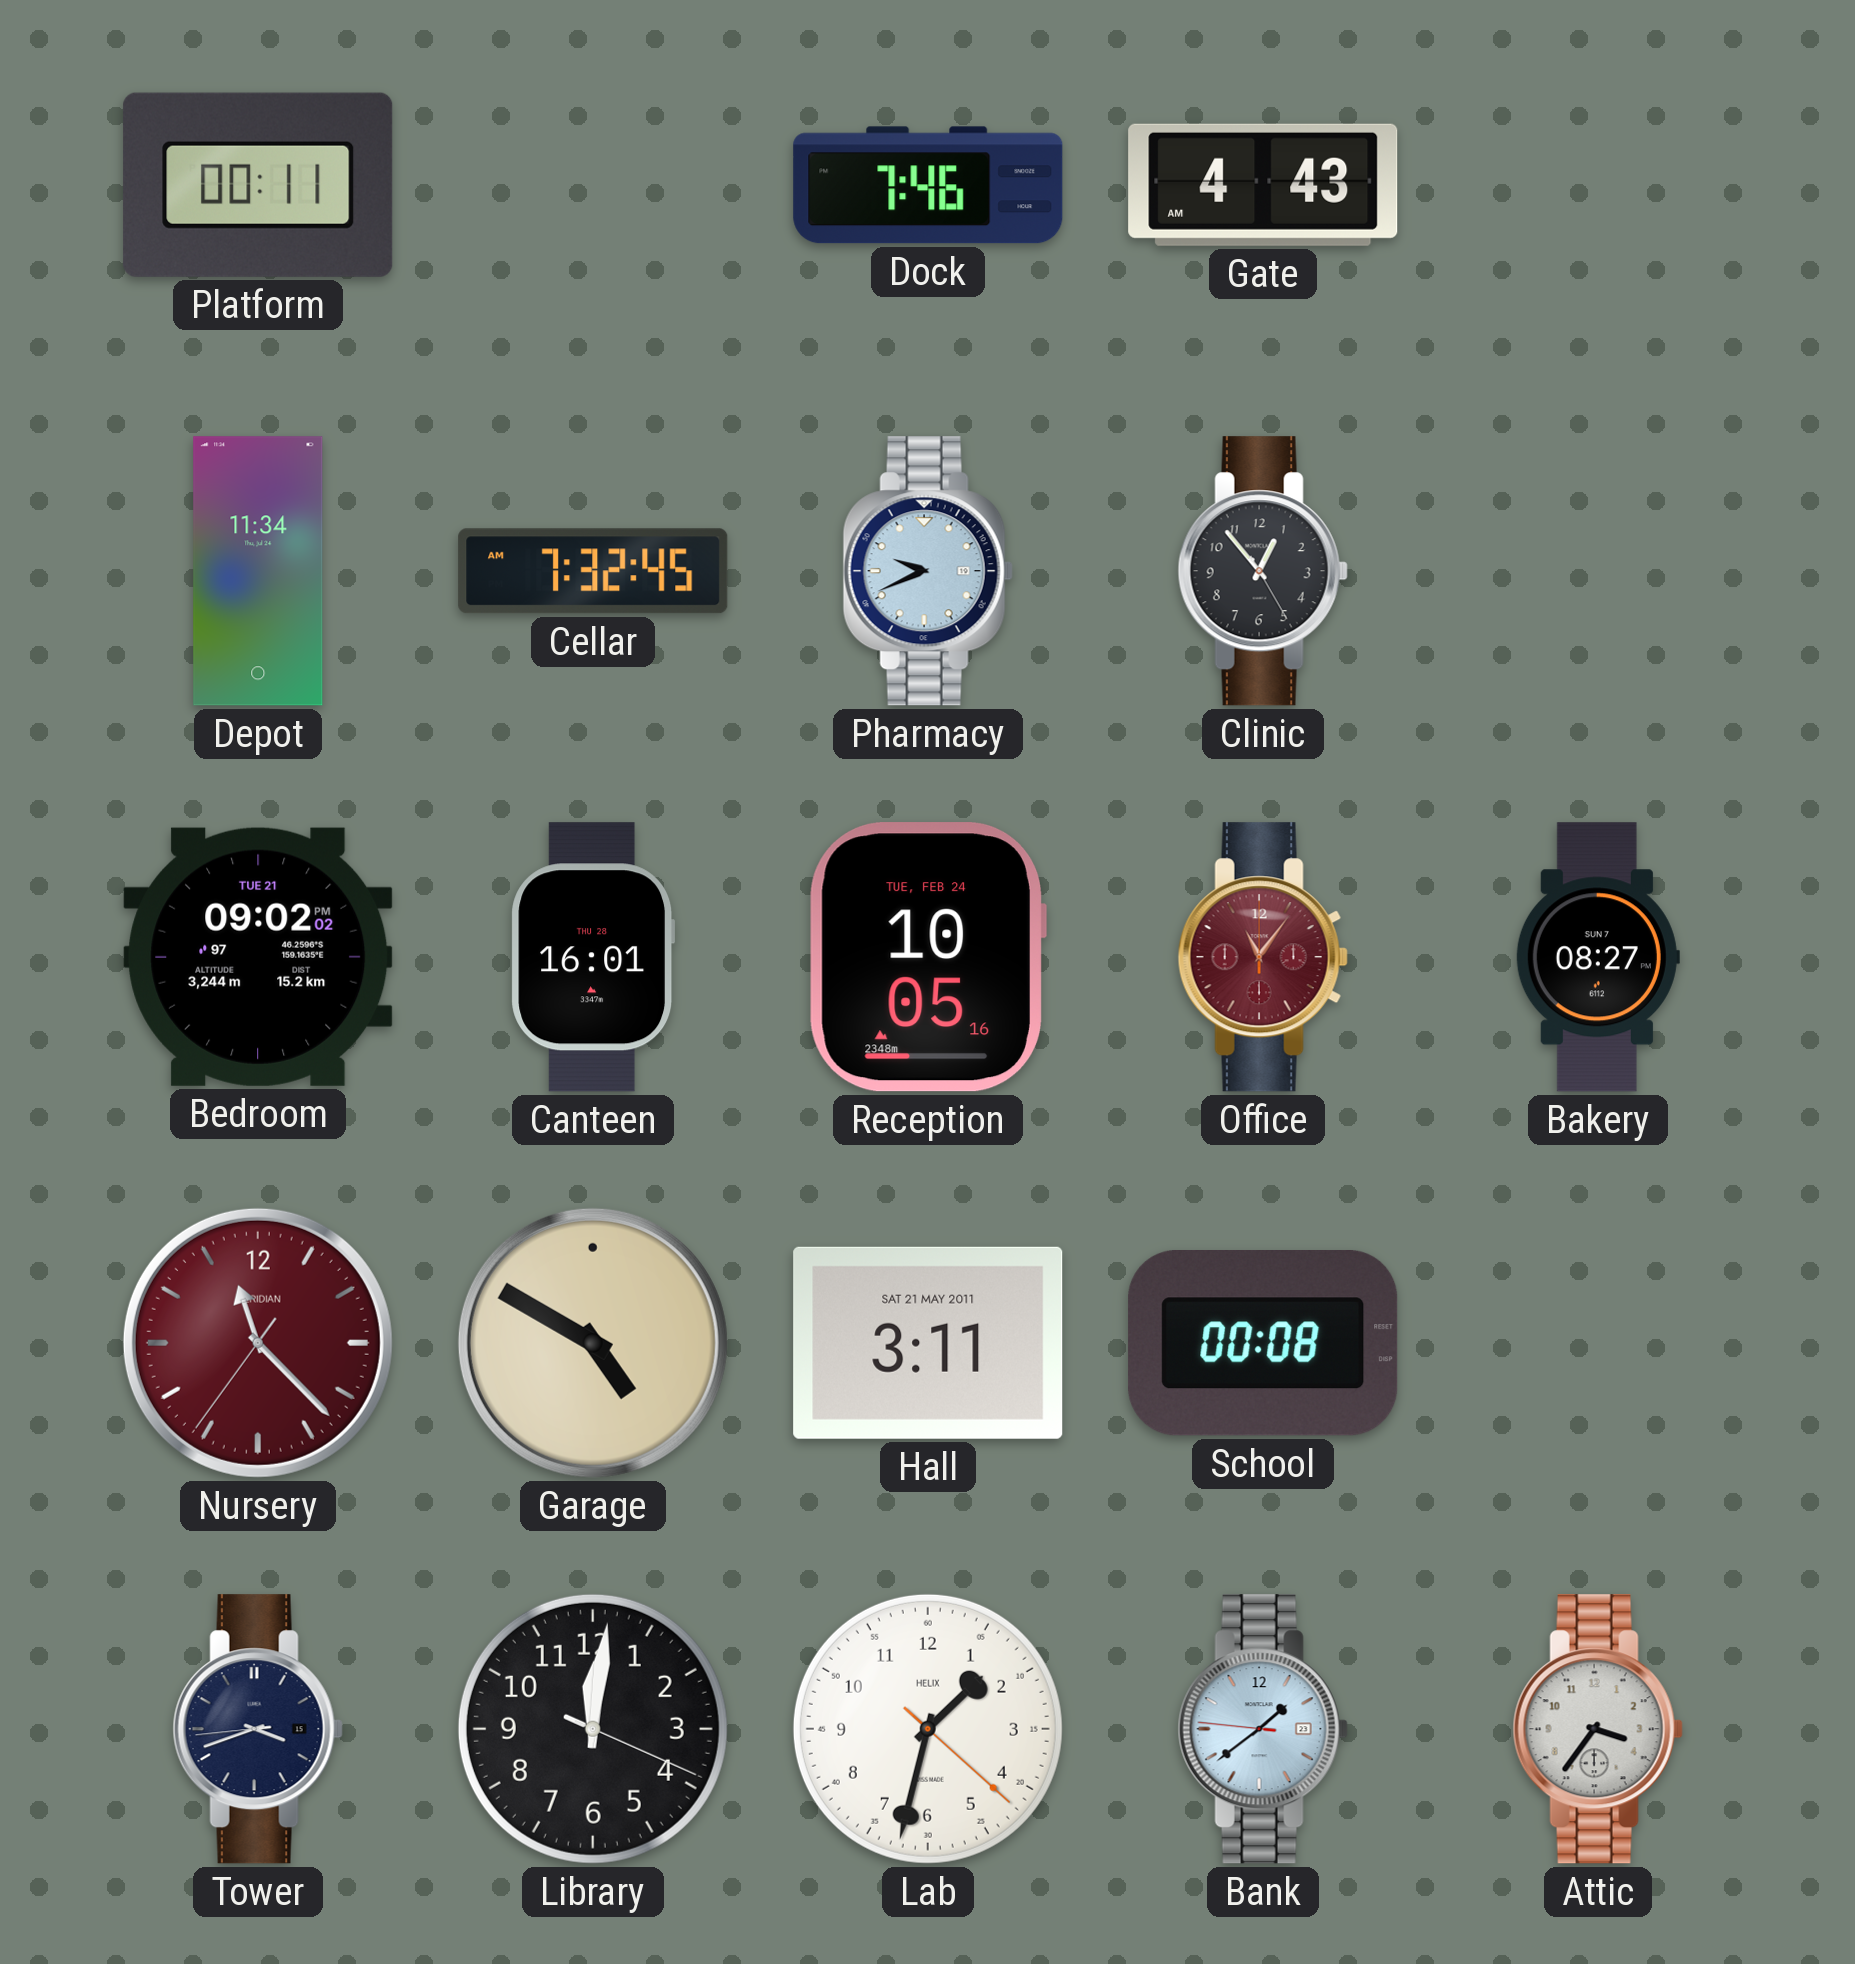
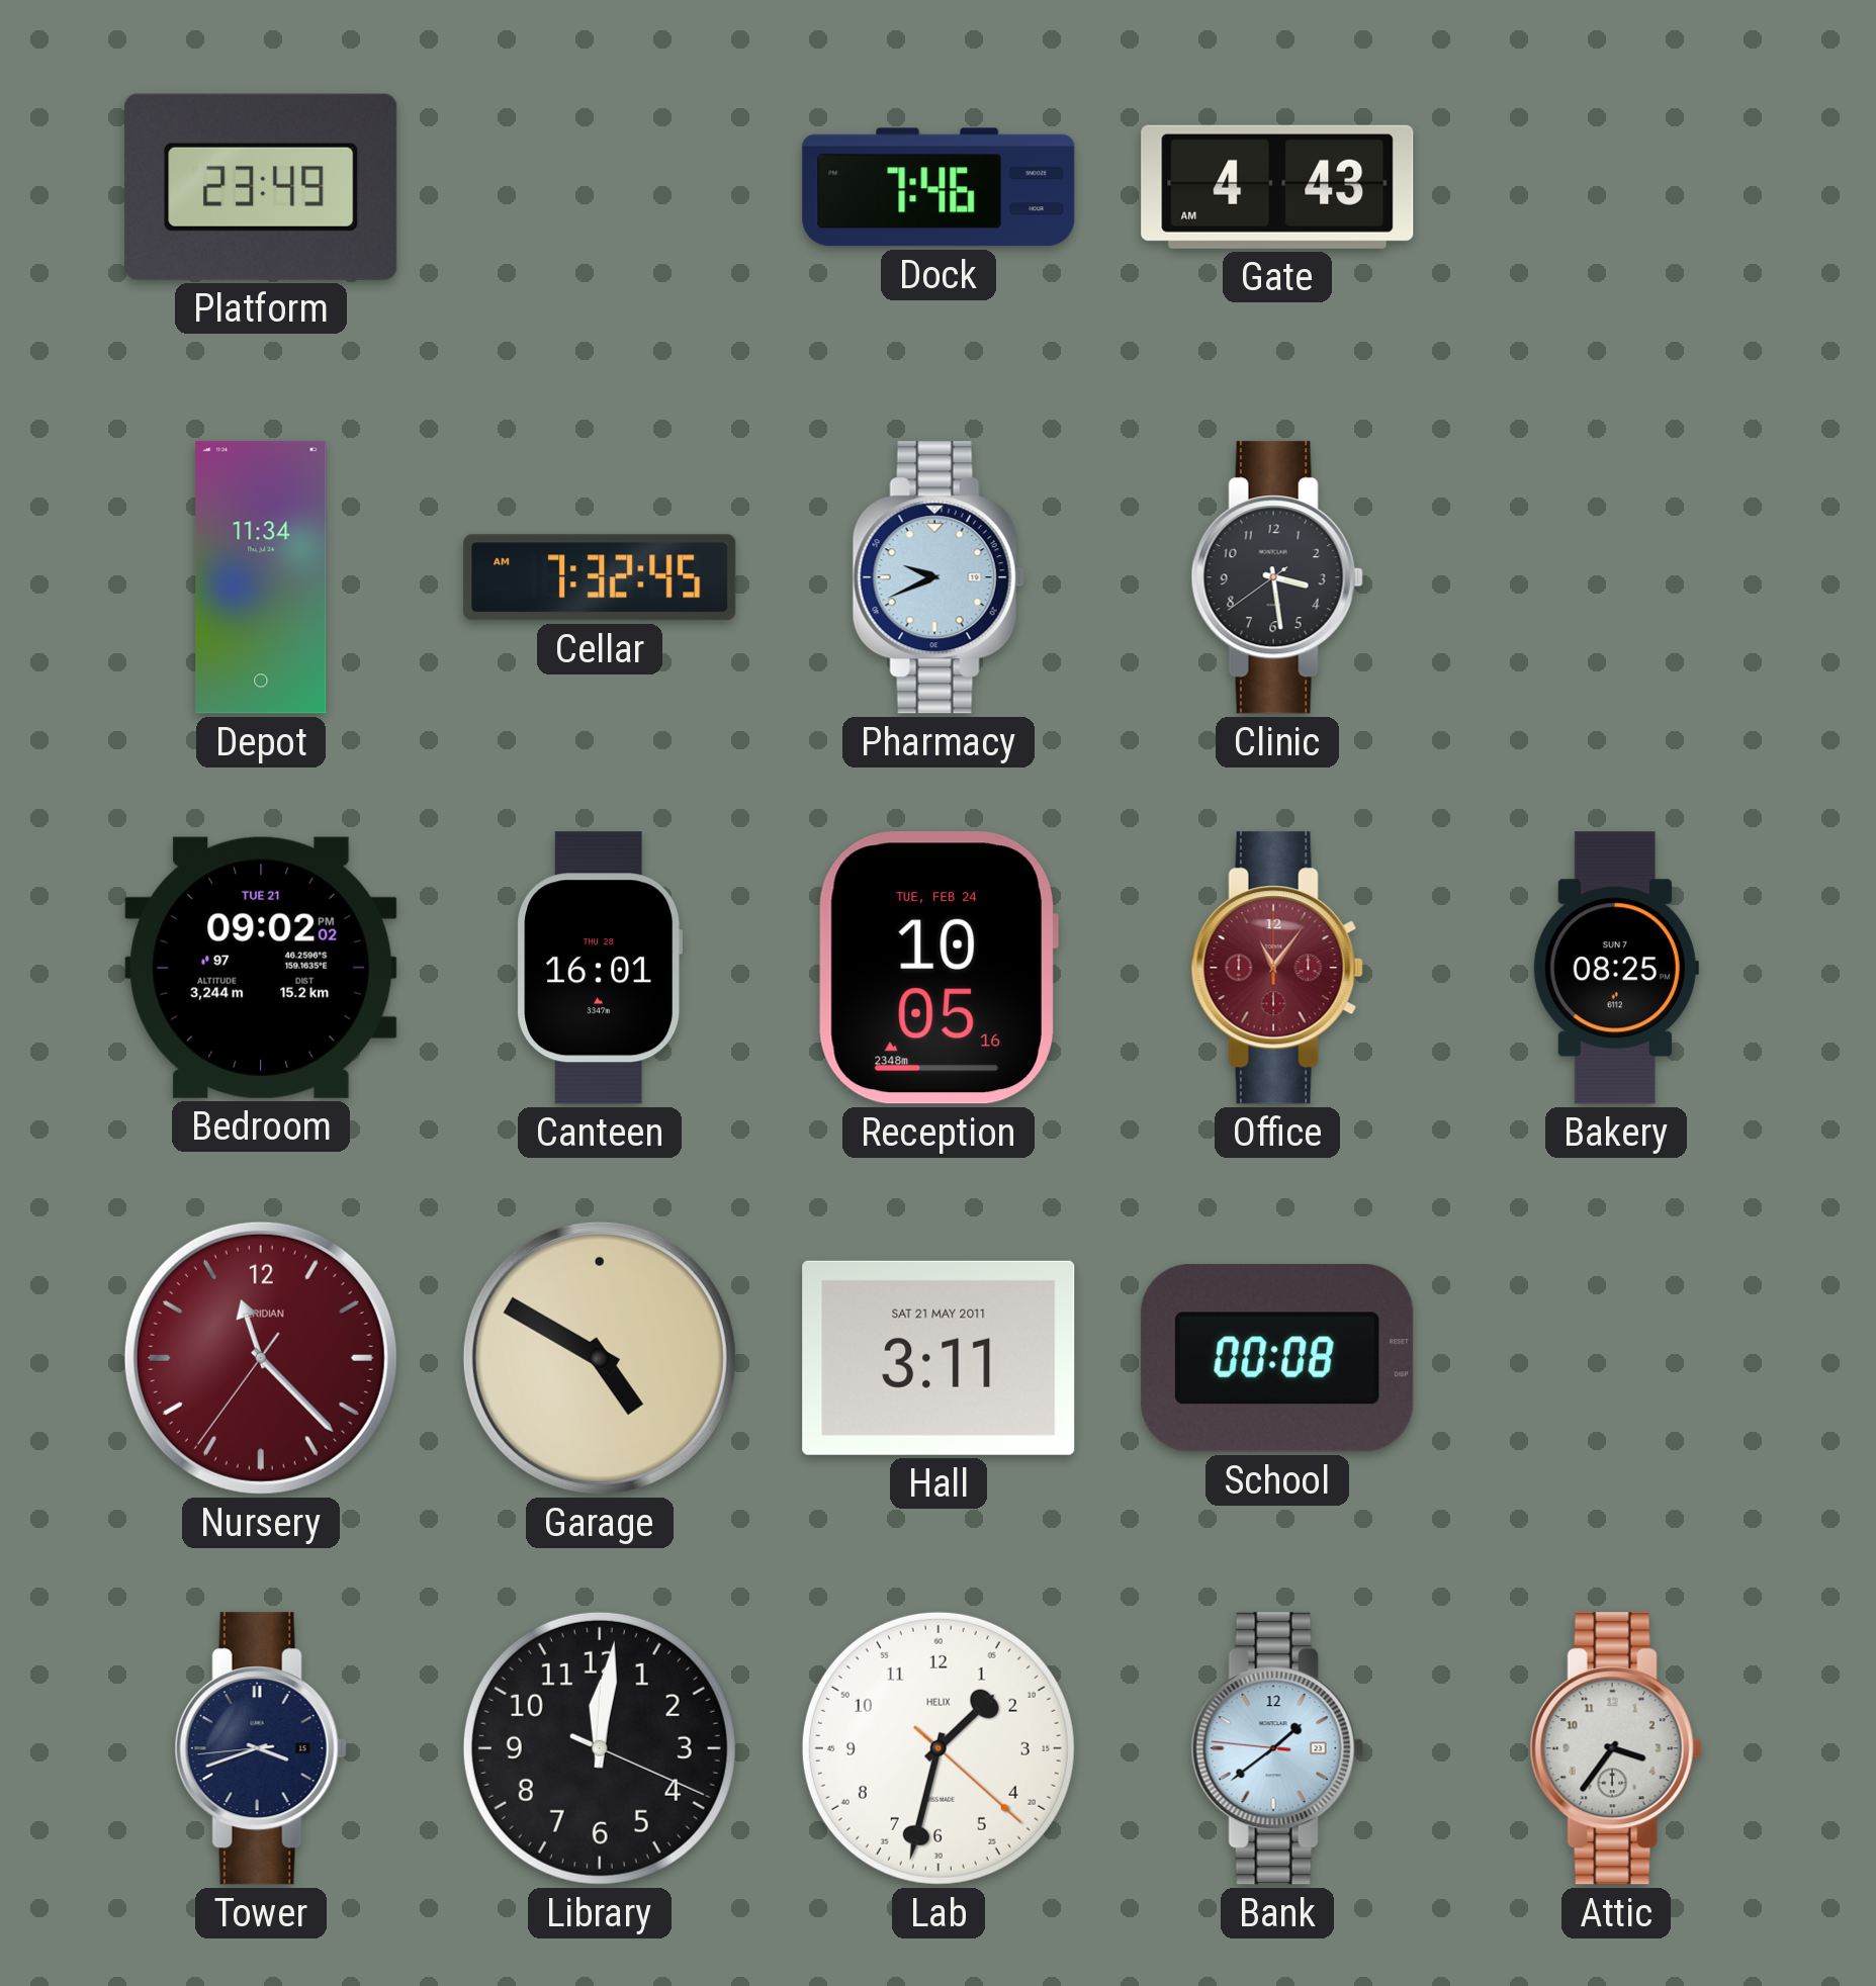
Platform: 00:11 -> 23:49 (261, 187)
Clinic: 12:53 -> 3:28 (1277, 577)
Bakery: 08:27 -> 08:25 (1616, 968)
